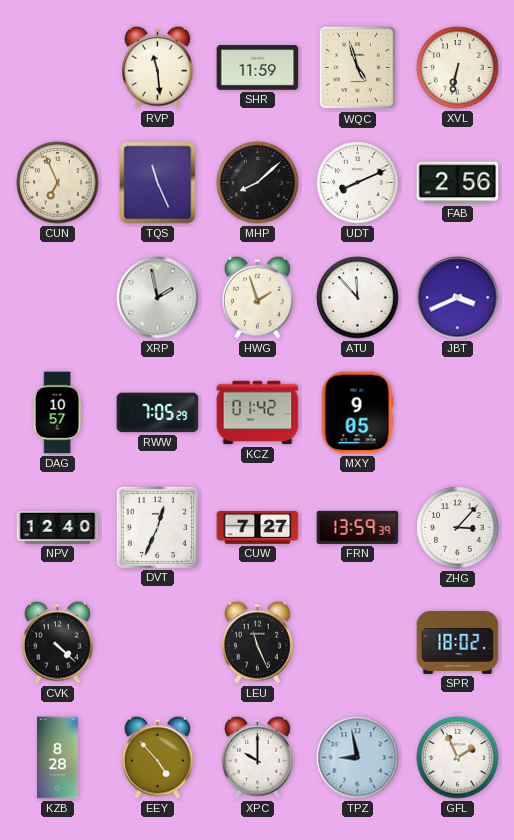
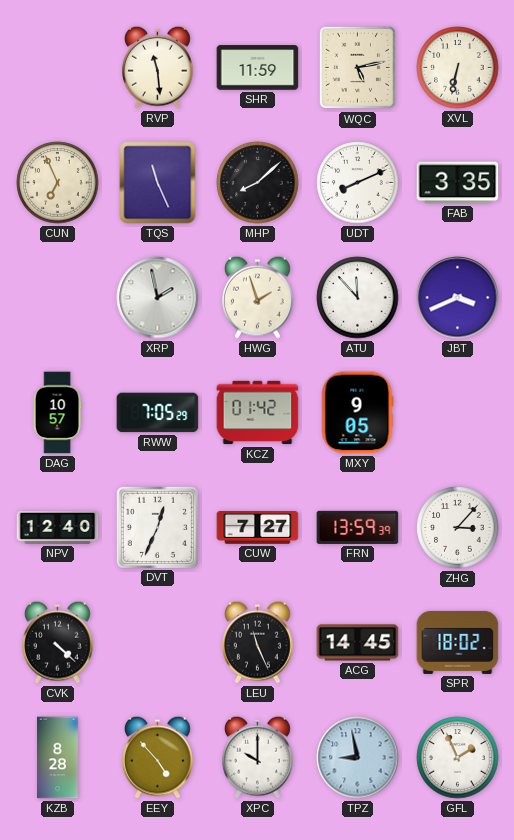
WQC: 4:57 -> 5:13 (357, 68)
FAB: 2:56 -> 3:35 (458, 183)
ACG: none -> 14:45 (358, 643)
